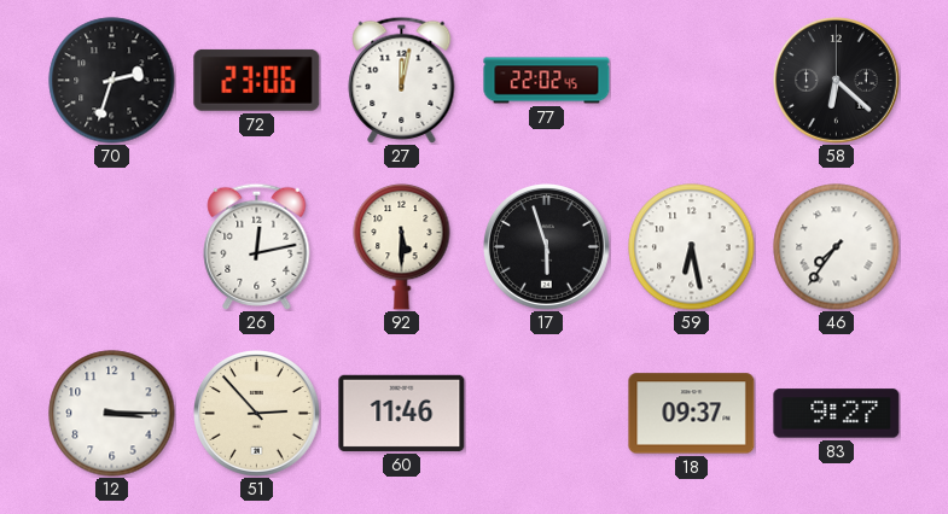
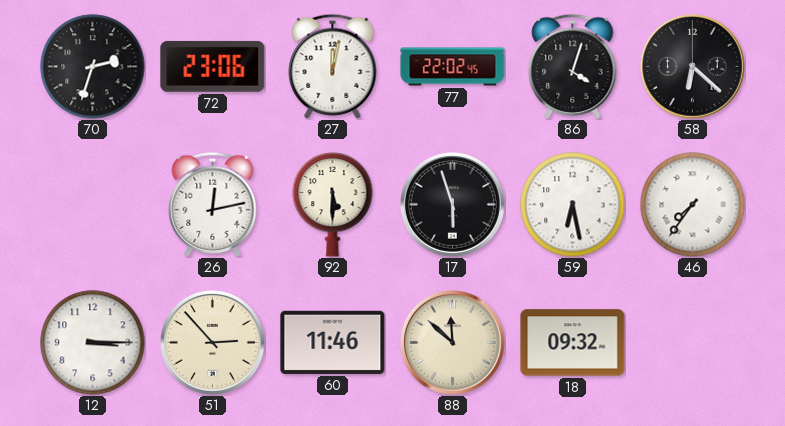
86: none -> 4:03 (573, 66)
88: none -> 11:52 (453, 343)
18: 09:37 -> 09:32 (573, 343)
83: 9:27 -> none (837, 414)
